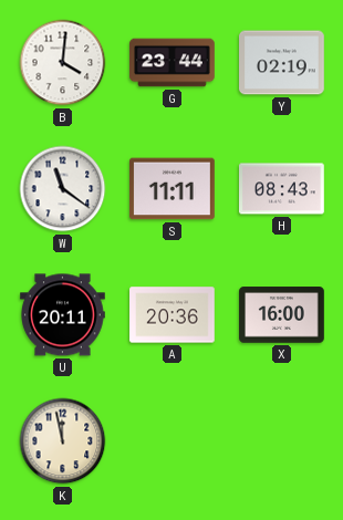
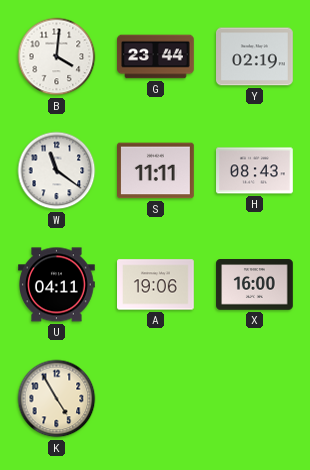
U: 20:11 -> 04:11 (57, 285)
A: 20:36 -> 19:06 (156, 285)
K: 11:58 -> 4:55 (57, 399)
